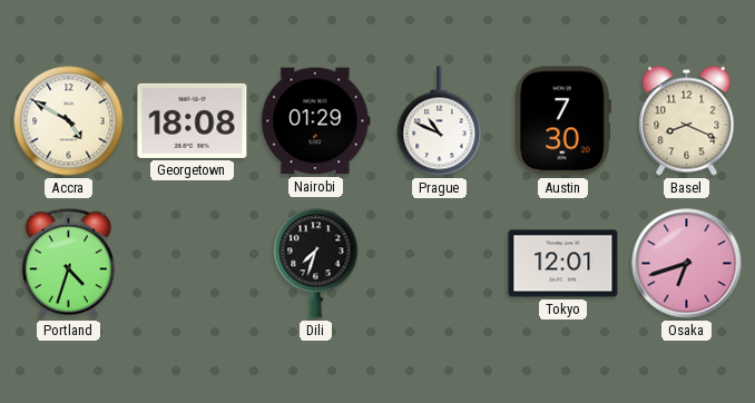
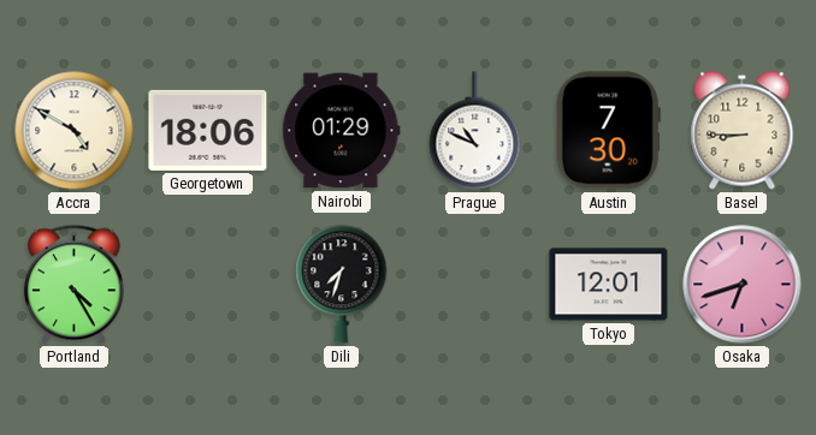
Georgetown: 18:08 -> 18:06 (208, 130)
Basel: 8:19 -> 8:45 (743, 131)
Portland: 4:33 -> 4:25 (73, 285)
